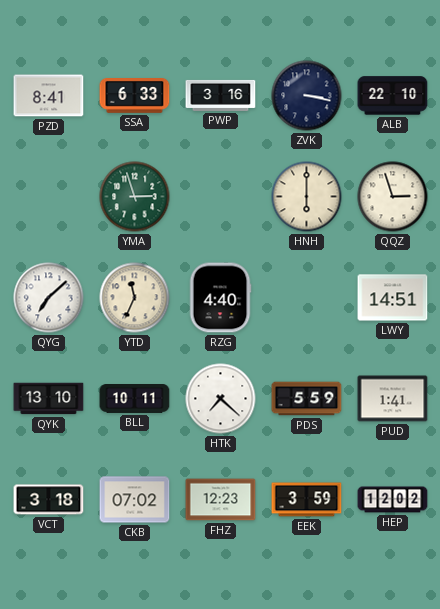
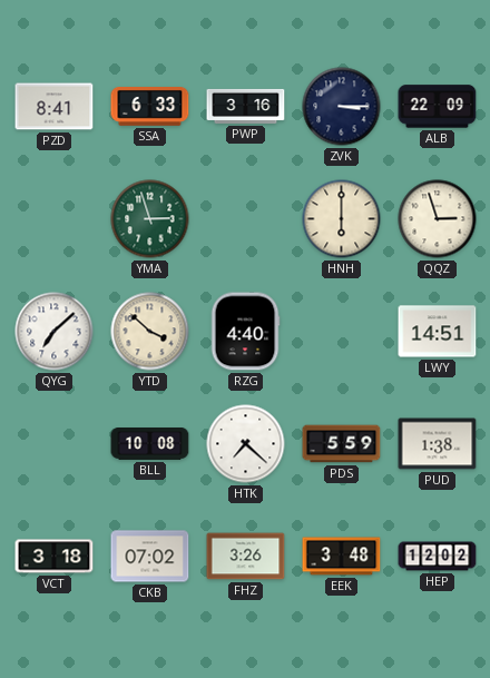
ZVK: 3:17 -> 3:15 (342, 107)
ALB: 22:10 -> 22:09 (438, 107)
YTD: 11:34 -> 3:52 (150, 332)
QYK: 13:10 -> none (49, 399)
BLL: 10:11 -> 10:08 (150, 444)
PUD: 1:41 -> 1:38 (438, 444)
FHZ: 12:23 -> 3:26 (246, 557)
EEK: 3:59 -> 3:48 (342, 557)
